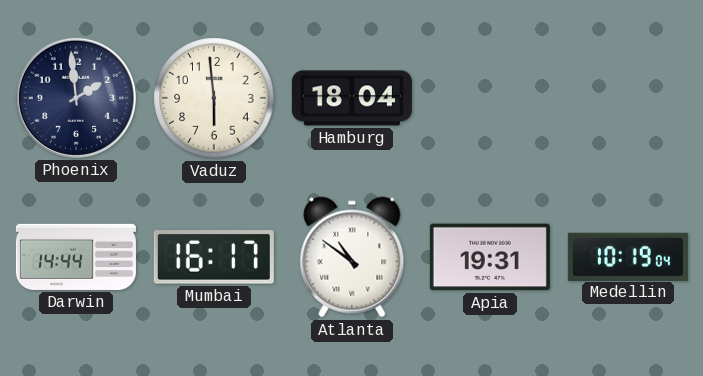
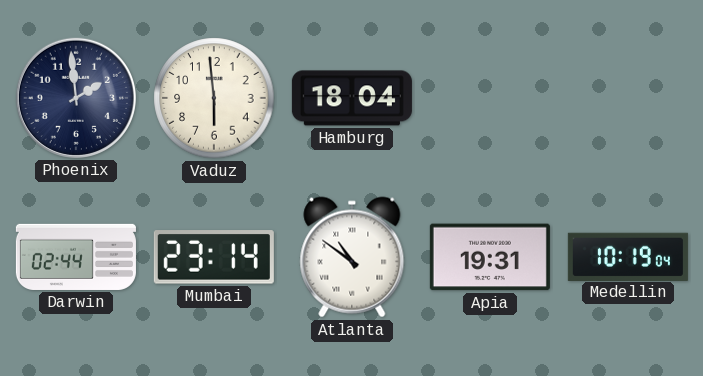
Darwin: 14:44 -> 02:44 (76, 257)
Mumbai: 16:17 -> 23:14 (214, 257)
